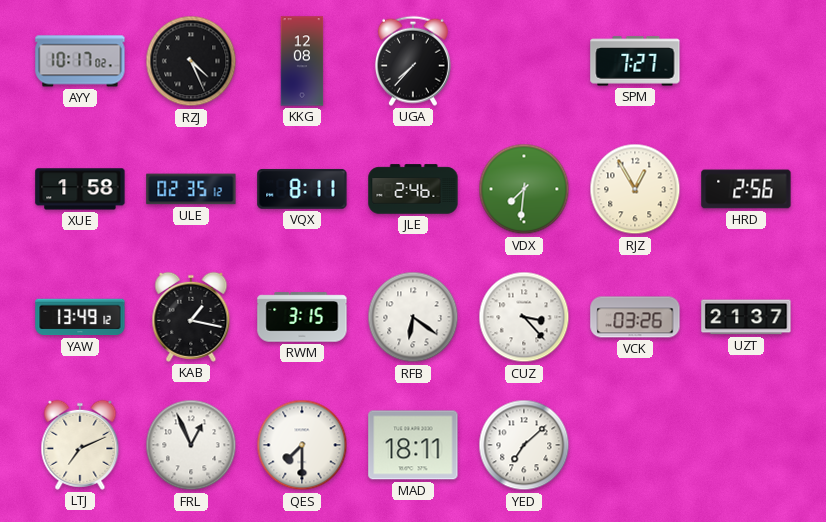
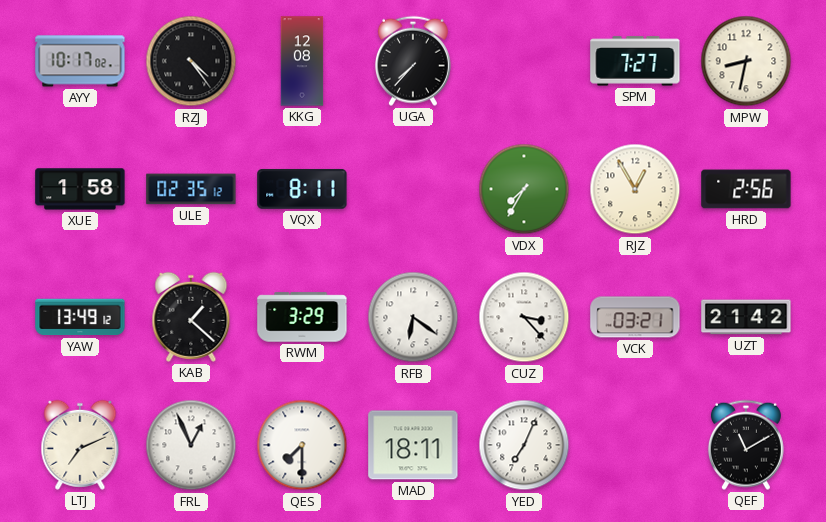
RZJ: 4:26 -> 4:24 (191, 61)
MPW: none -> 8:32 (746, 61)
JLE: 2:46 -> none (413, 189)
VDX: 7:31 -> 7:35 (524, 189)
KAB: 1:17 -> 1:22 (191, 317)
RWM: 3:15 -> 3:29 (302, 317)
VCK: 03:26 -> 03:21 (635, 317)
UZT: 21:37 -> 21:42 (746, 317)
YED: 7:08 -> 7:04 (524, 445)
QEF: none -> 11:10 (746, 445)
